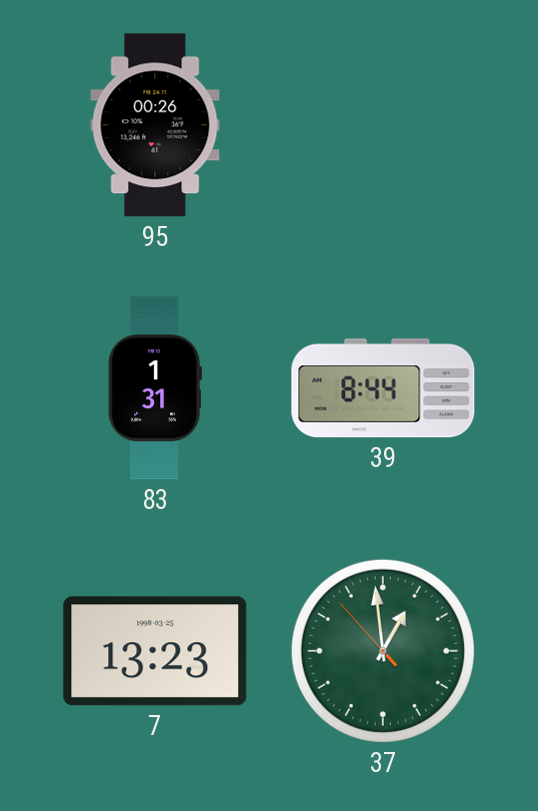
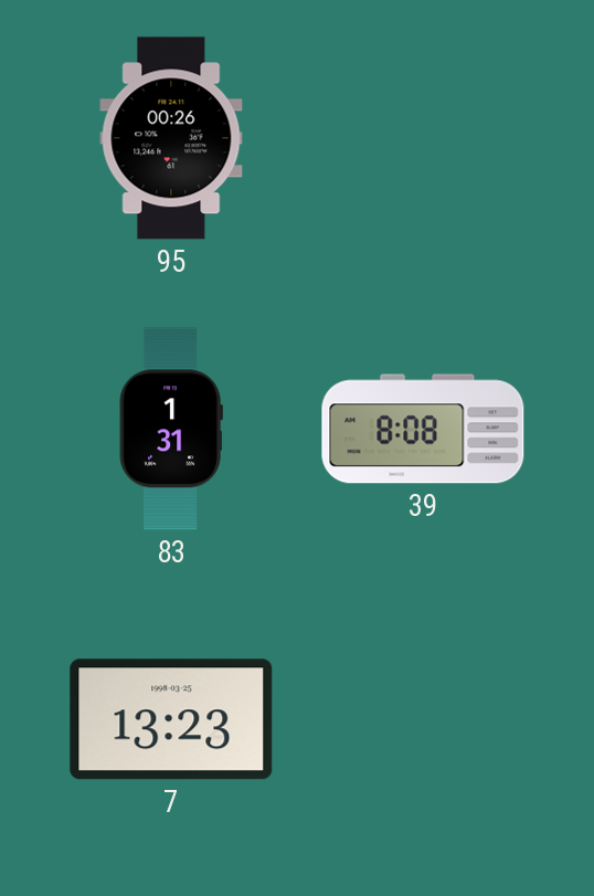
39: 8:44 -> 8:08 (423, 429)
37: 12:58 -> none (383, 651)
